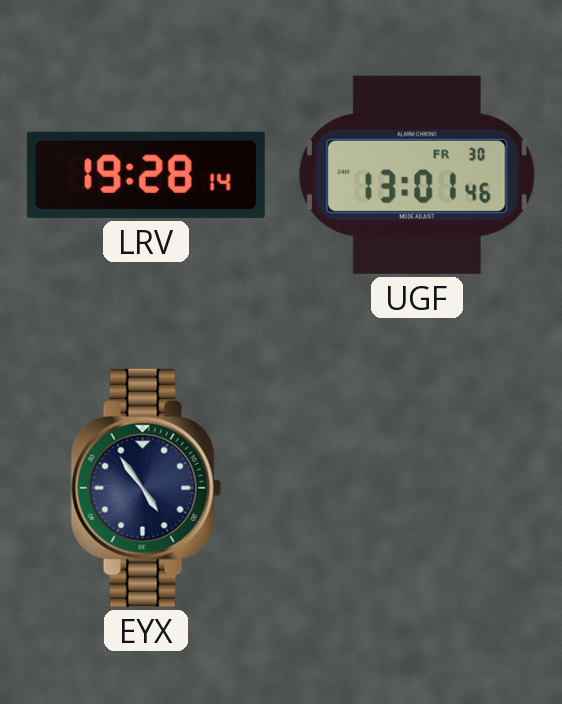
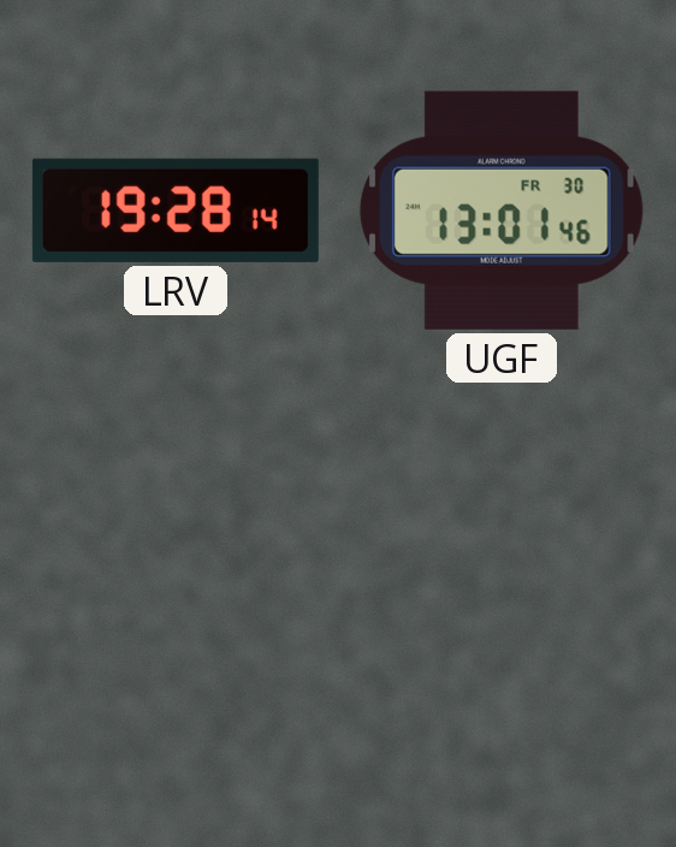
EYX: 4:54 -> none (146, 488)
